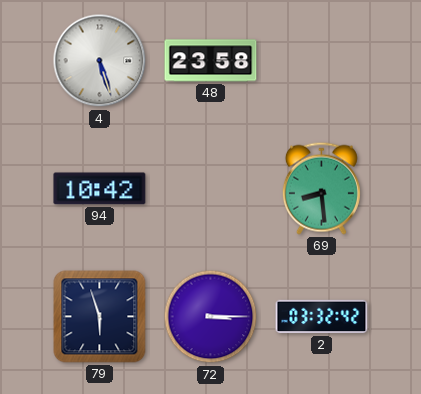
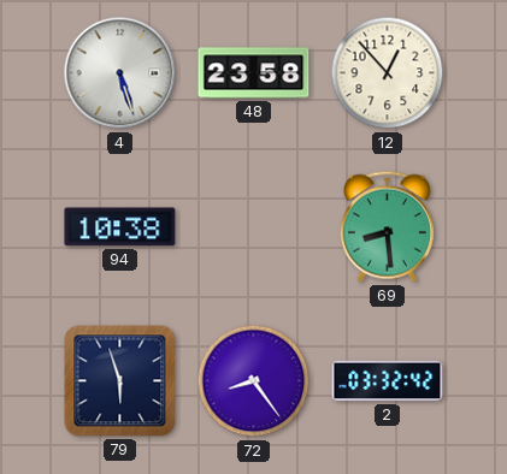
12: none -> 12:53 (388, 73)
94: 10:42 -> 10:38 (120, 227)
72: 3:15 -> 8:24 (254, 381)
